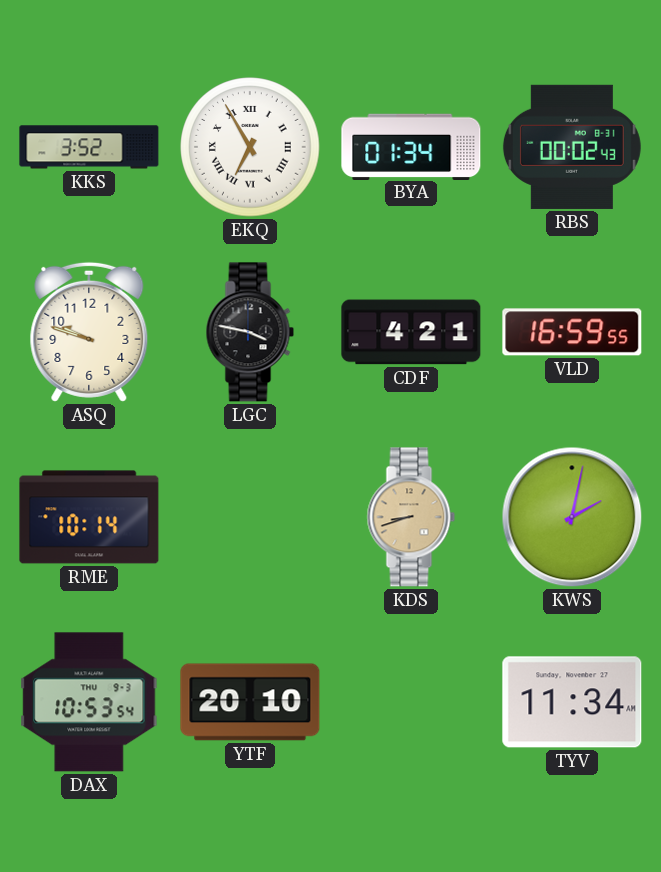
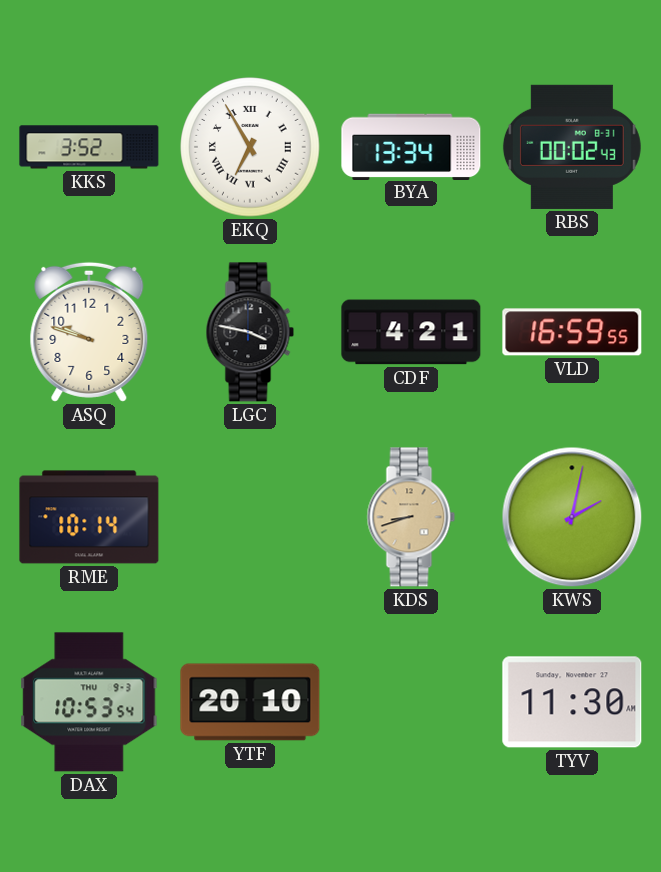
BYA: 01:34 -> 13:34 (411, 146)
TYV: 11:34 -> 11:30 (572, 702)
